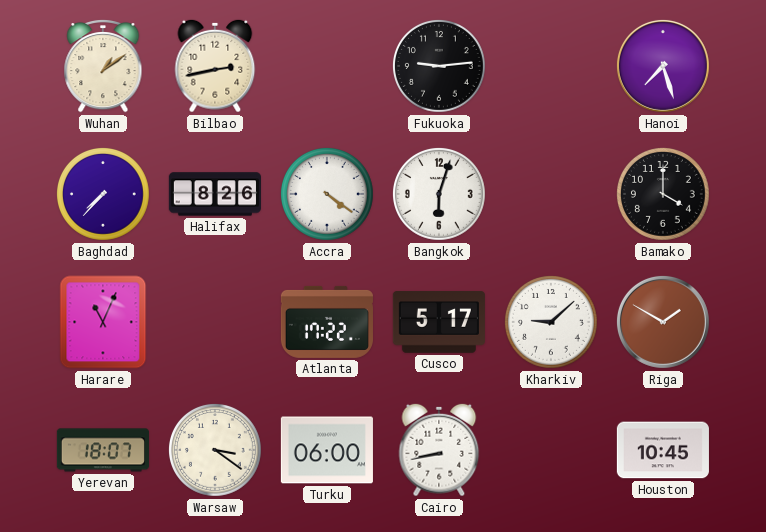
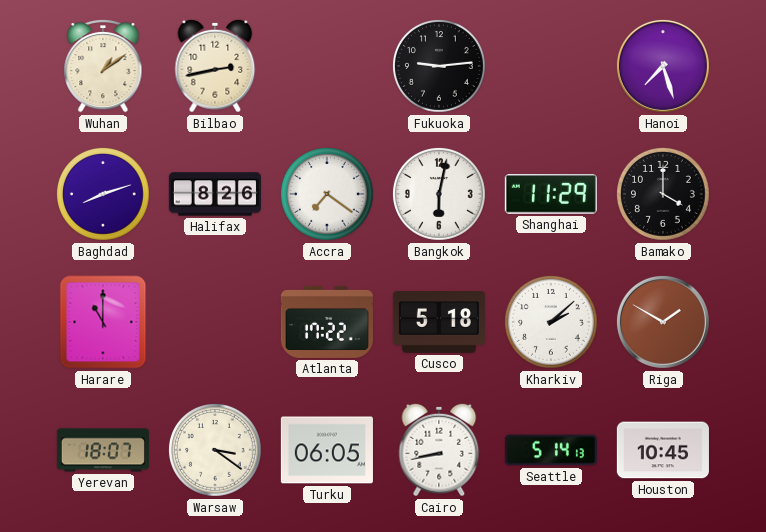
Baghdad: 7:37 -> 8:12 (104, 194)
Accra: 4:21 -> 7:21 (328, 194)
Bangkok: 6:03 -> 6:02 (440, 194)
Shanghai: none -> 11:29 (551, 195)
Harare: 11:04 -> 11:00 (103, 322)
Cusco: 5:17 -> 5:18 (439, 322)
Kharkiv: 9:08 -> 2:08 (552, 322)
Turku: 06:00 -> 06:05 (327, 450)
Seattle: none -> 5:14 (551, 450)
